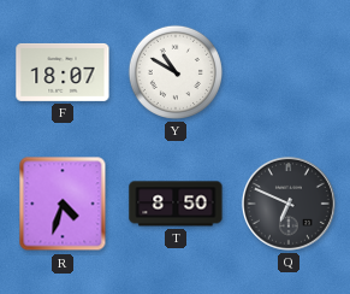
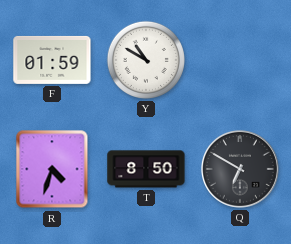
F: 18:07 -> 01:59 (52, 60)
Q: 6:49 -> 6:50 (240, 169)
